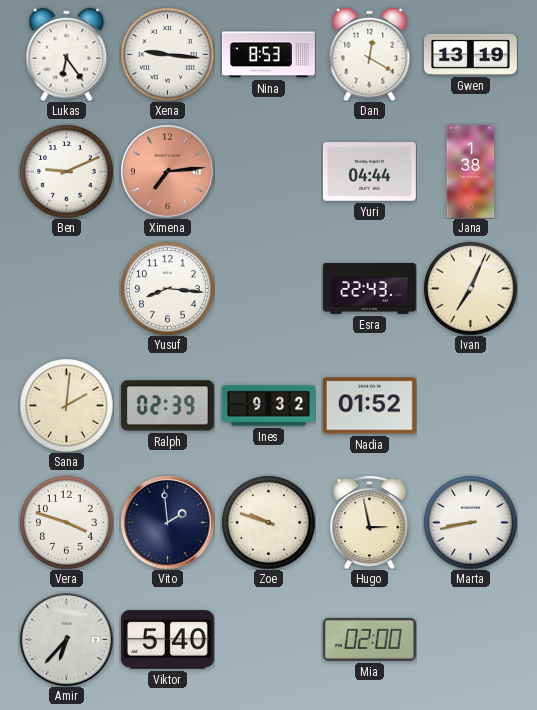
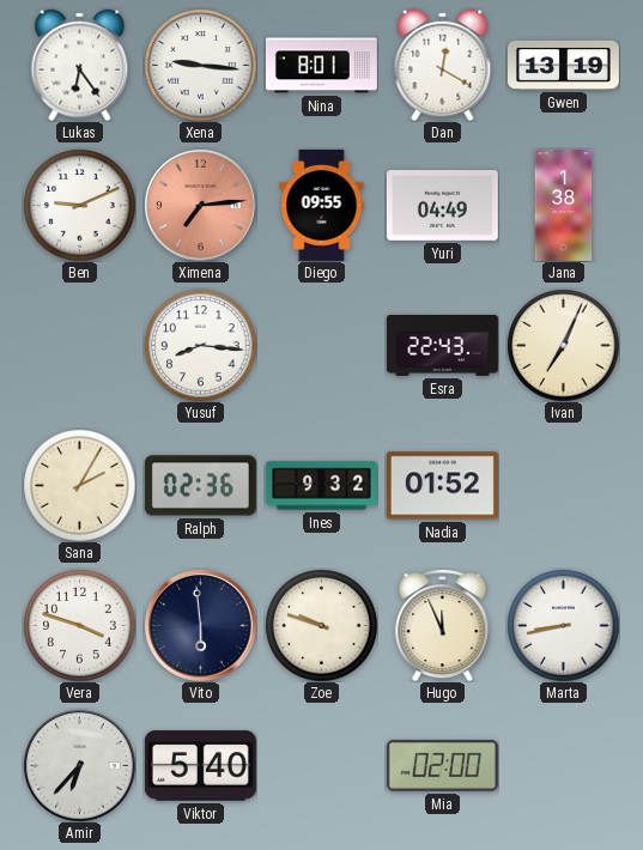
Nina: 8:53 -> 8:01 (321, 66)
Diego: none -> 09:55 (322, 205)
Yuri: 04:44 -> 04:49 (442, 206)
Sana: 2:01 -> 2:05 (79, 485)
Ralph: 02:39 -> 02:36 (200, 486)
Vito: 1:59 -> 5:59 (201, 626)
Hugo: 2:58 -> 11:56 (443, 625)
